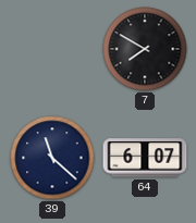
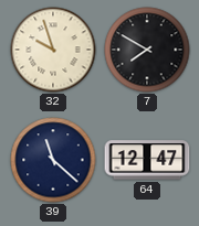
32: none -> 9:57 (53, 50)
64: 6:07 -> 12:47 (147, 160)
